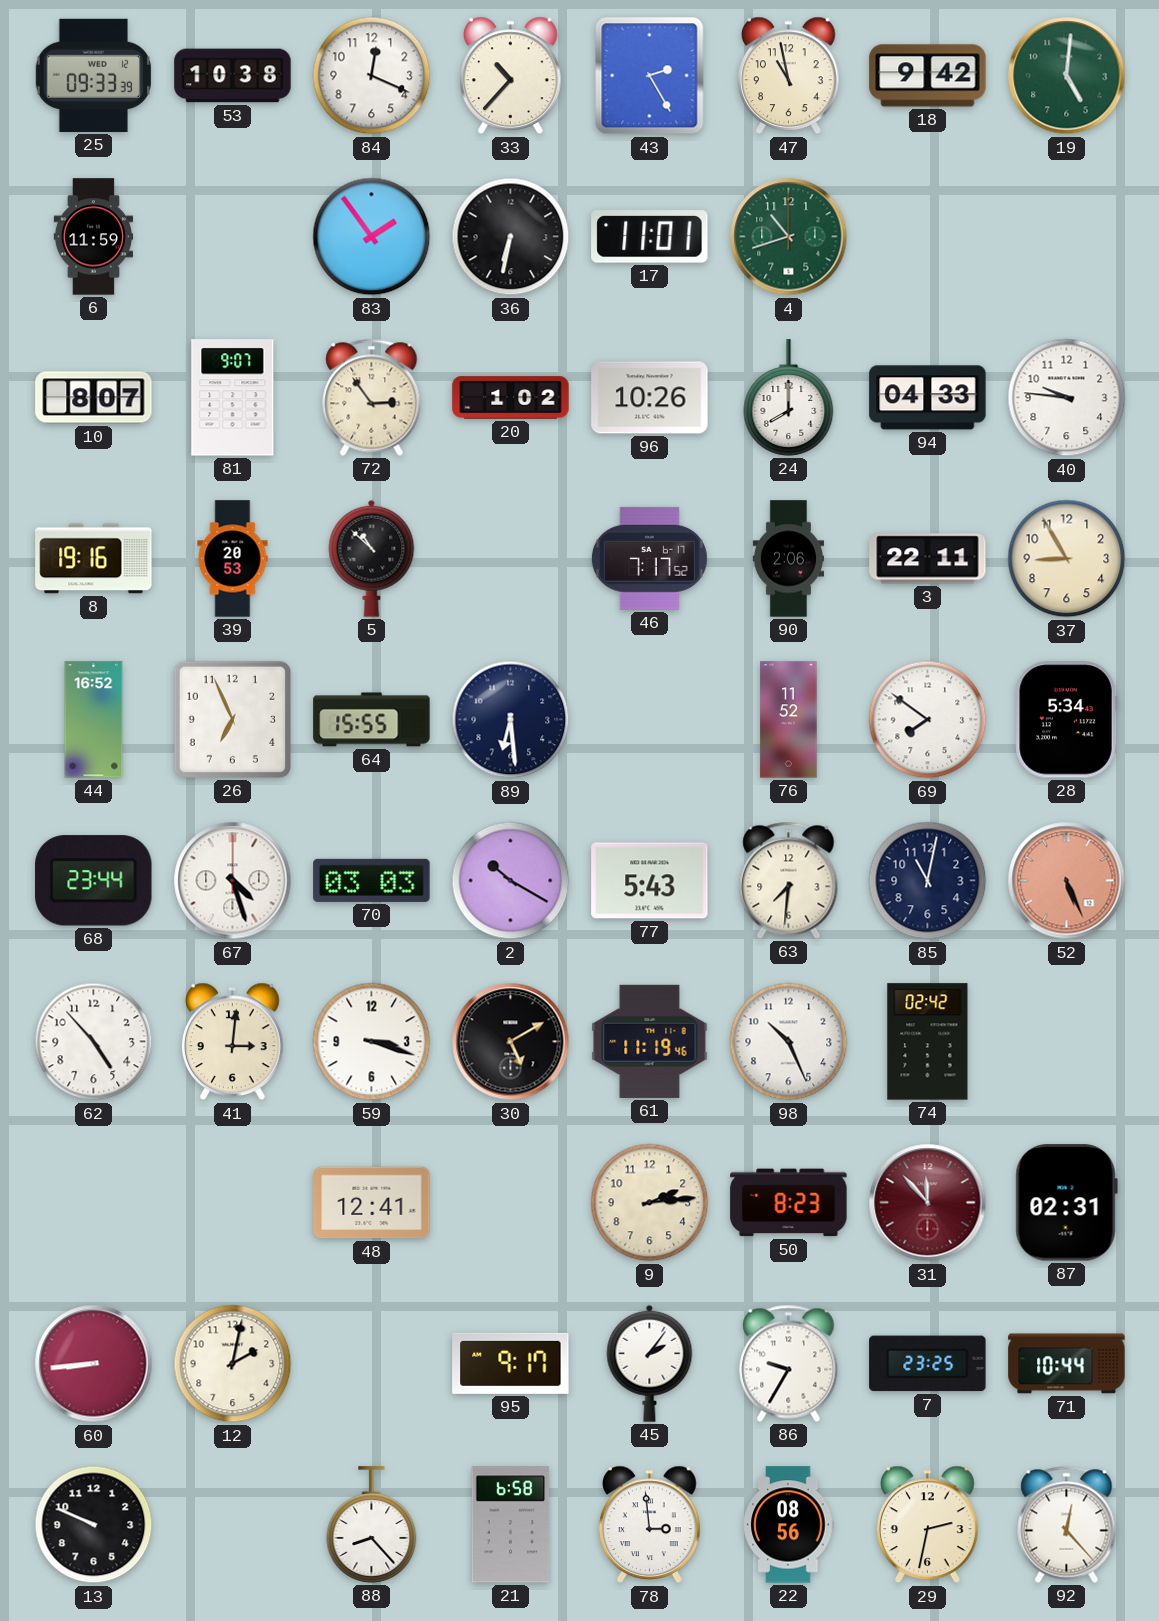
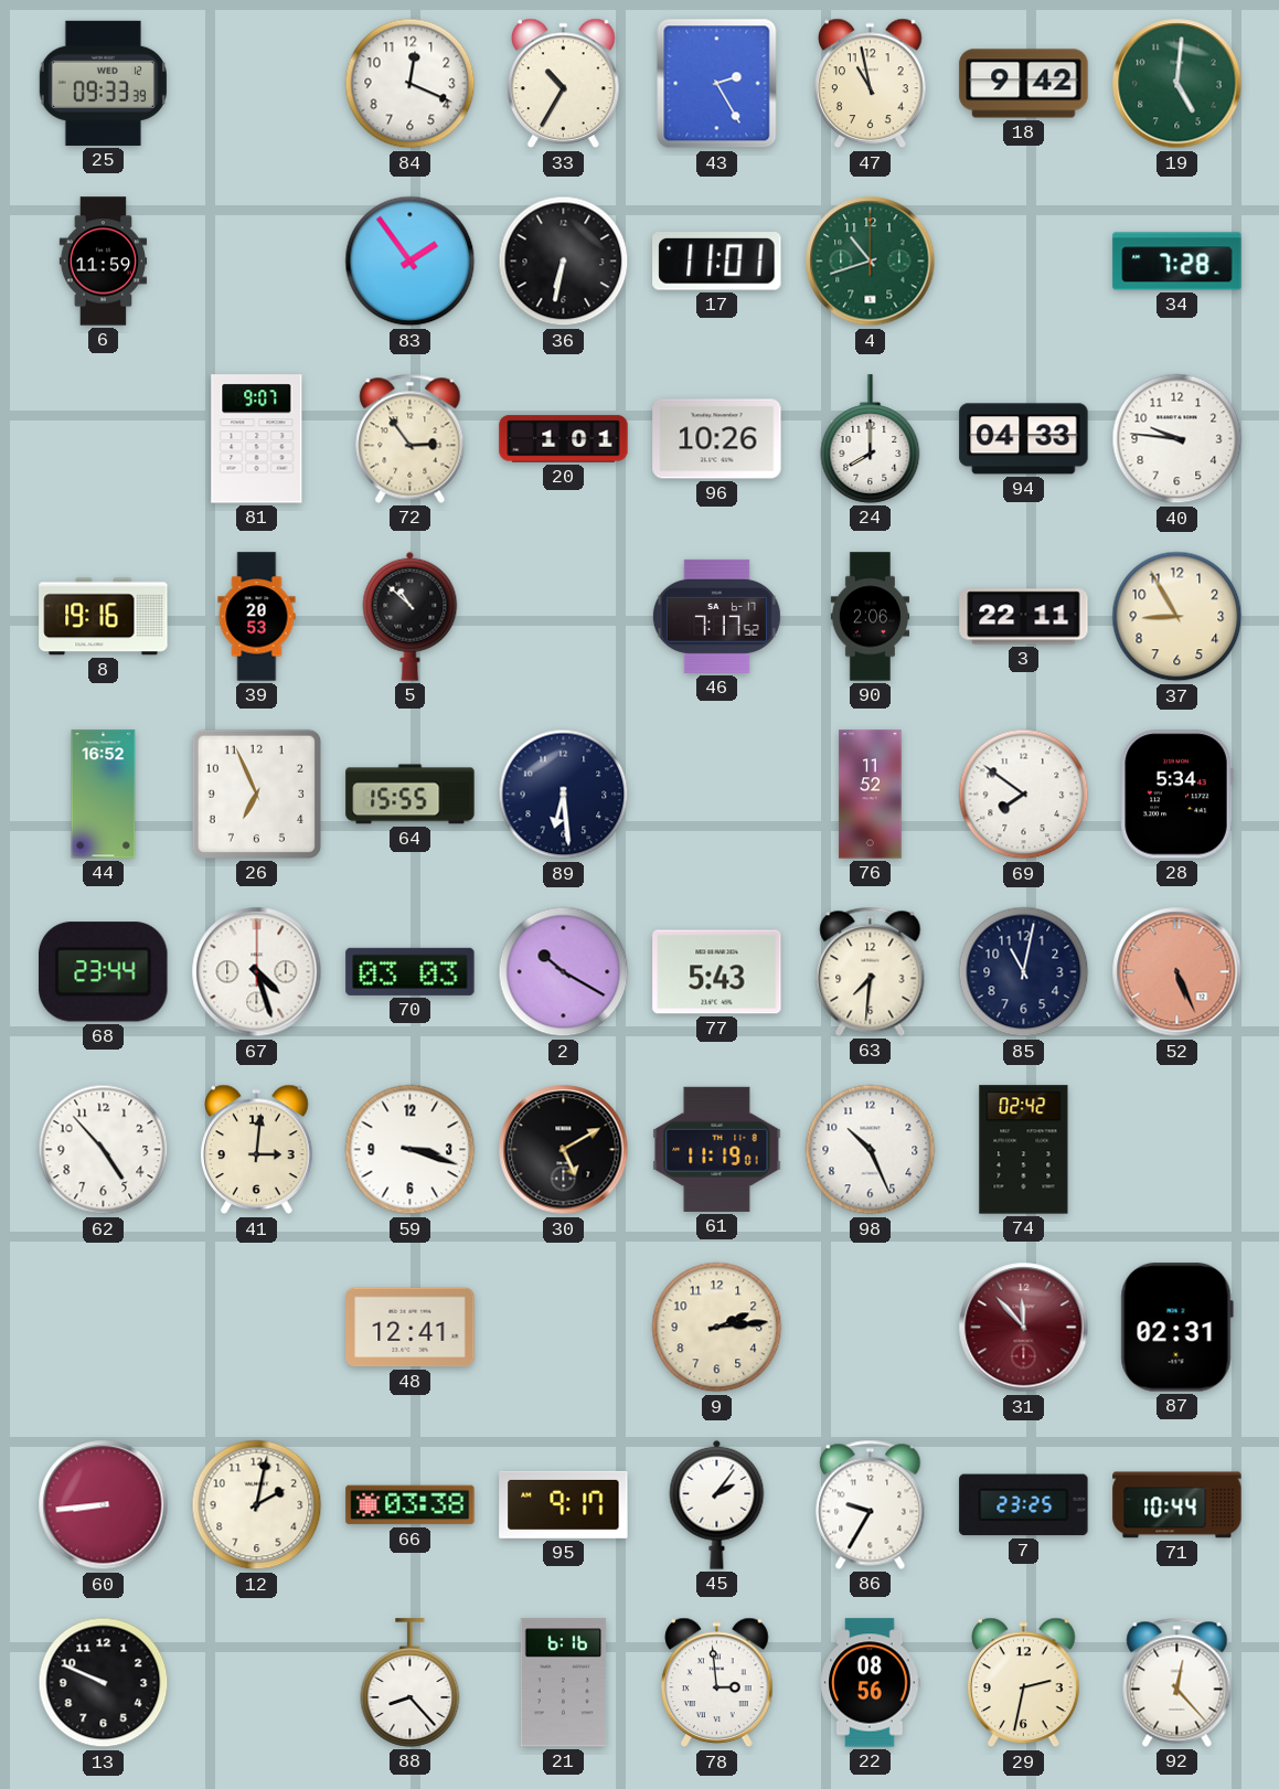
53: 10:38 -> none (233, 76)
33: 10:37 -> 10:35 (564, 84)
34: none -> 7:28 (1177, 262)
10: 8:07 -> none (94, 398)
20: 1:02 -> 1:01 (564, 439)
61: 11:19:46 -> 11:19:01 (717, 1149)
50: 8:23 -> none (789, 1203)
66: none -> 03:38 (411, 1505)
21: 6:58 -> 6:16 (564, 1683)
